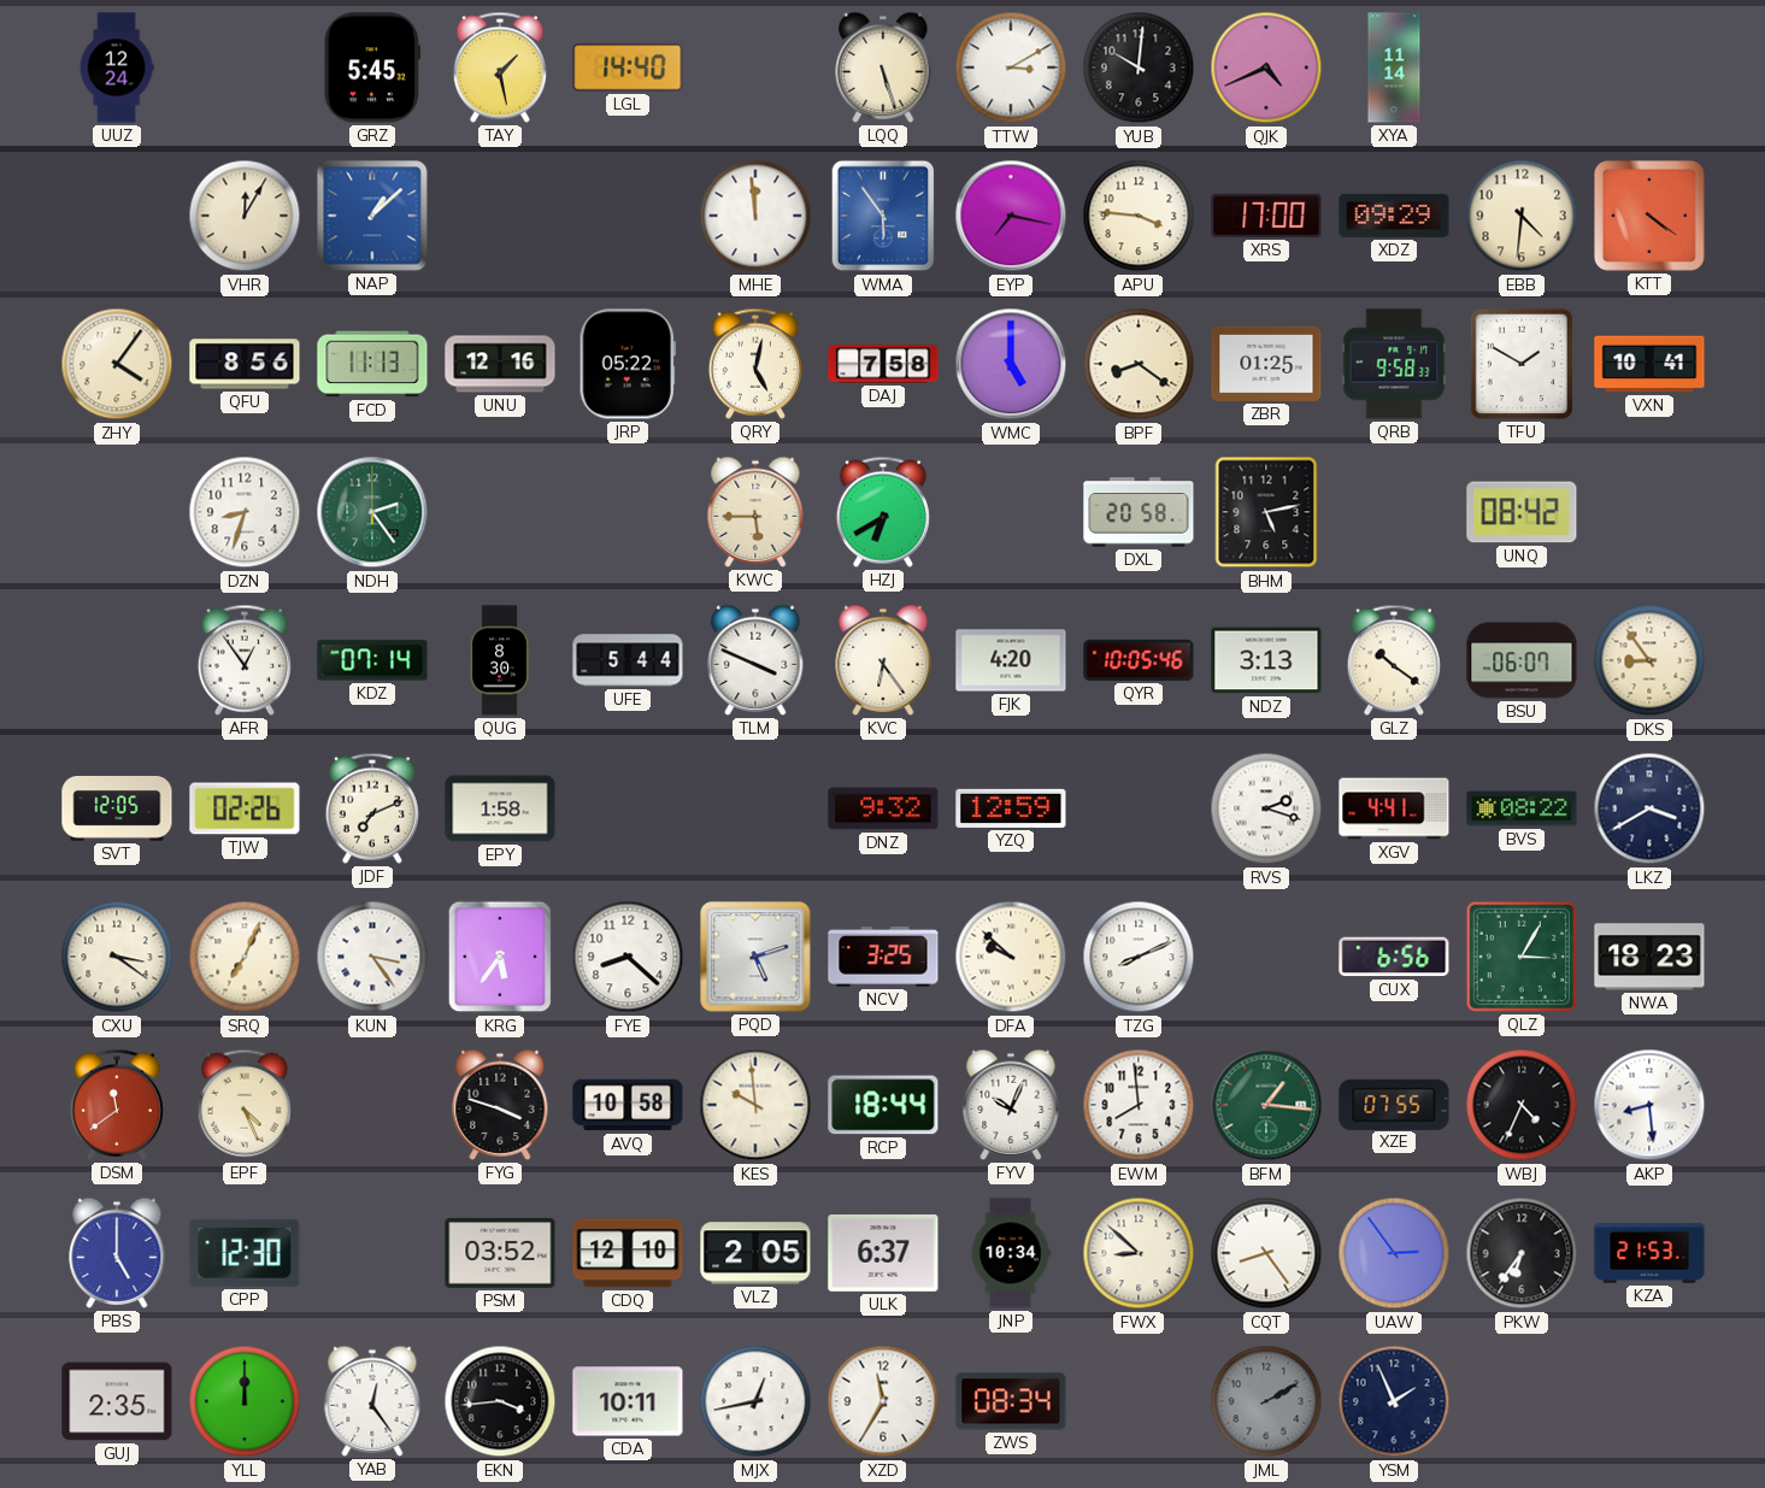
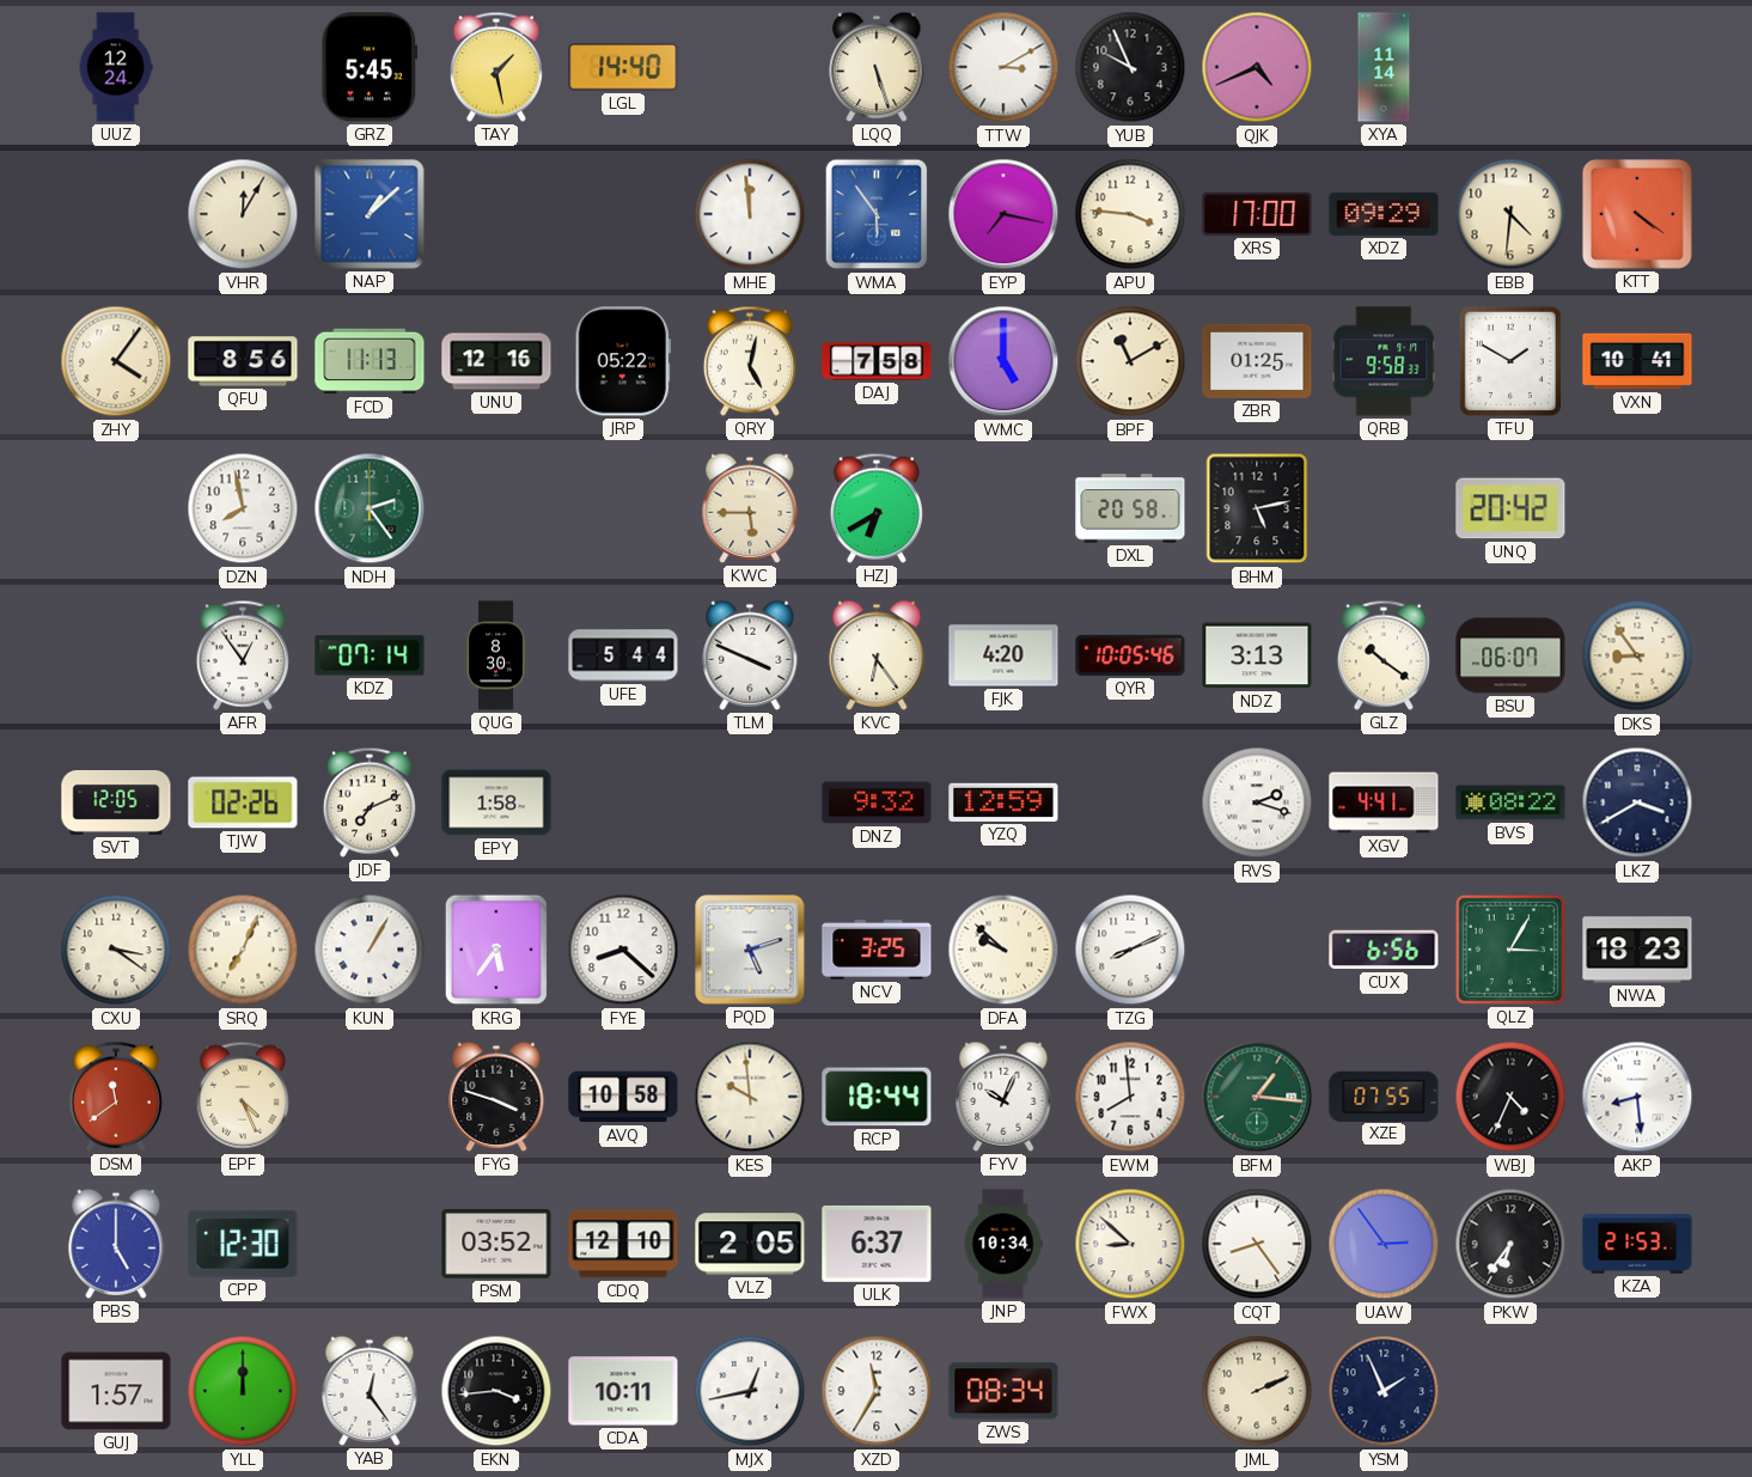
YUB: 10:01 -> 9:56 (1130, 67)
BPF: 8:21 -> 11:10 (1130, 361)
DZN: 8:33 -> 7:58 (243, 508)
UNQ: 08:42 -> 20:42 (1510, 508)
KUN: 3:24 -> 1:05 (370, 950)
GUJ: 2:35 -> 1:57 (116, 1391)
JML: 2:10 -> 2:11 (1257, 1391)
JML dial: grey -> cream (1257, 1391)
